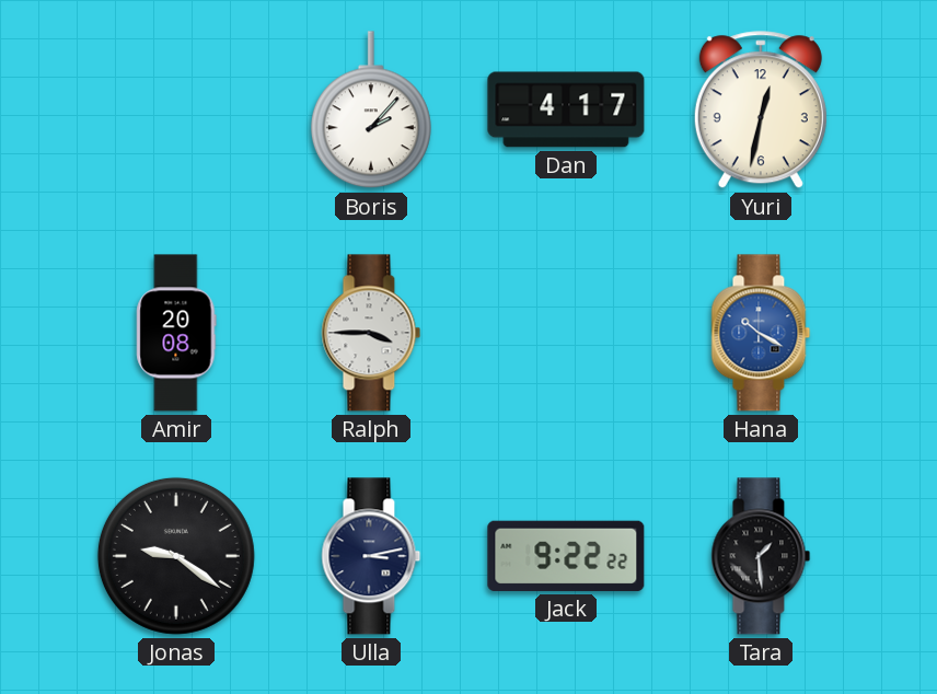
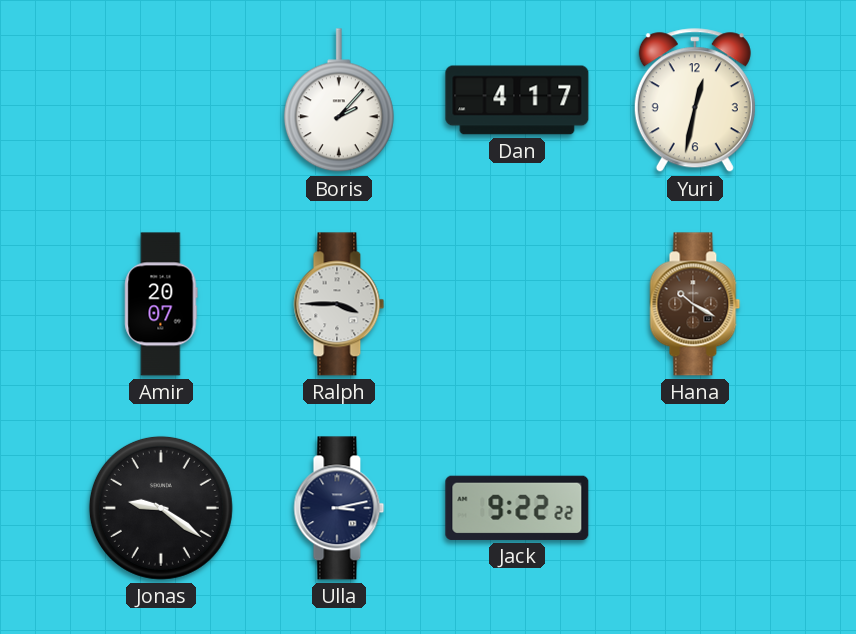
Amir: 20:08 -> 20:07 (161, 304)
Hana dial: blue -> brown (695, 304)
Tara: 1:29 -> none (761, 556)
